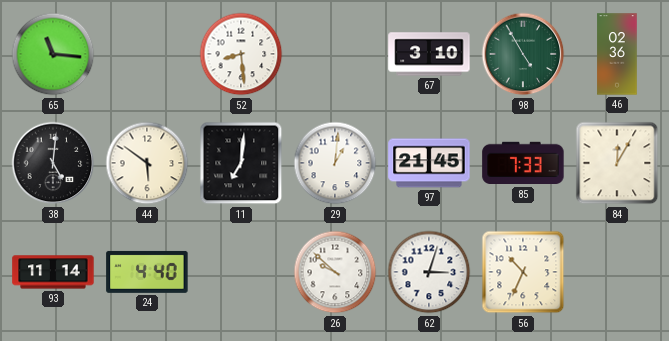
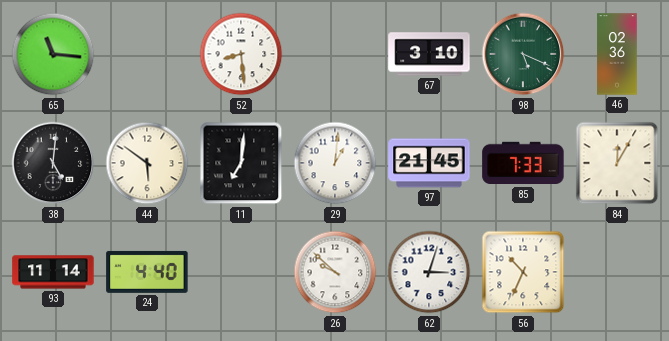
98: 4:55 -> 5:19 (523, 54)
